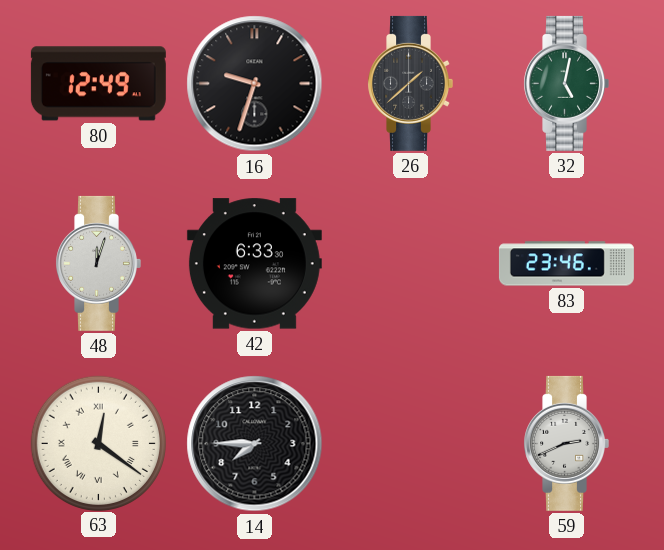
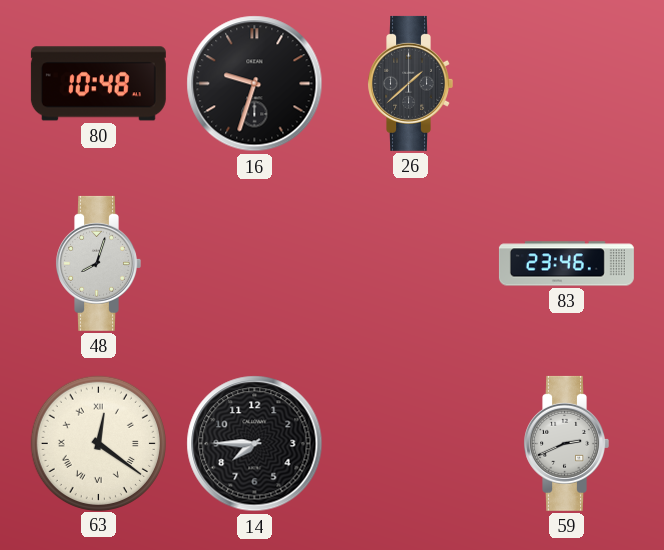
80: 12:49 -> 10:48 (98, 84)
32: 5:02 -> none (566, 83)
48: 12:03 -> 8:03 (98, 263)
42: 6:33 -> none (254, 264)
